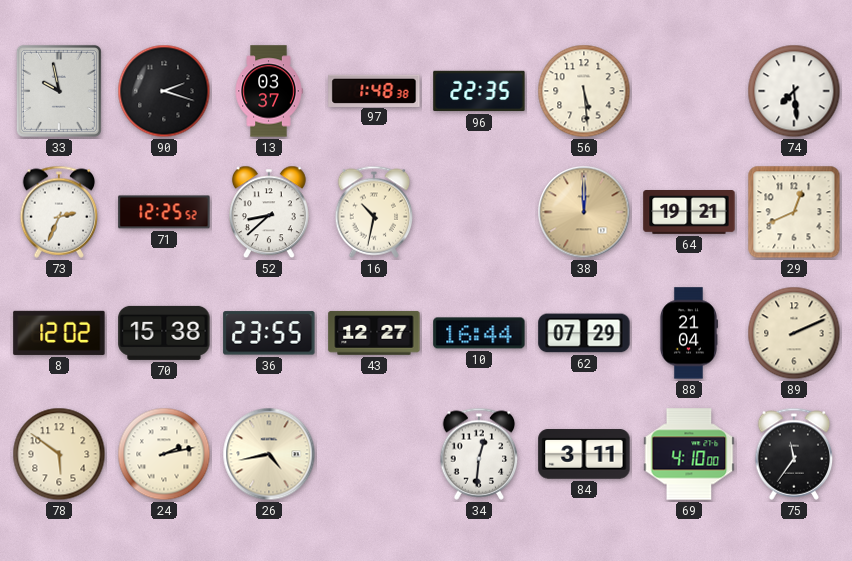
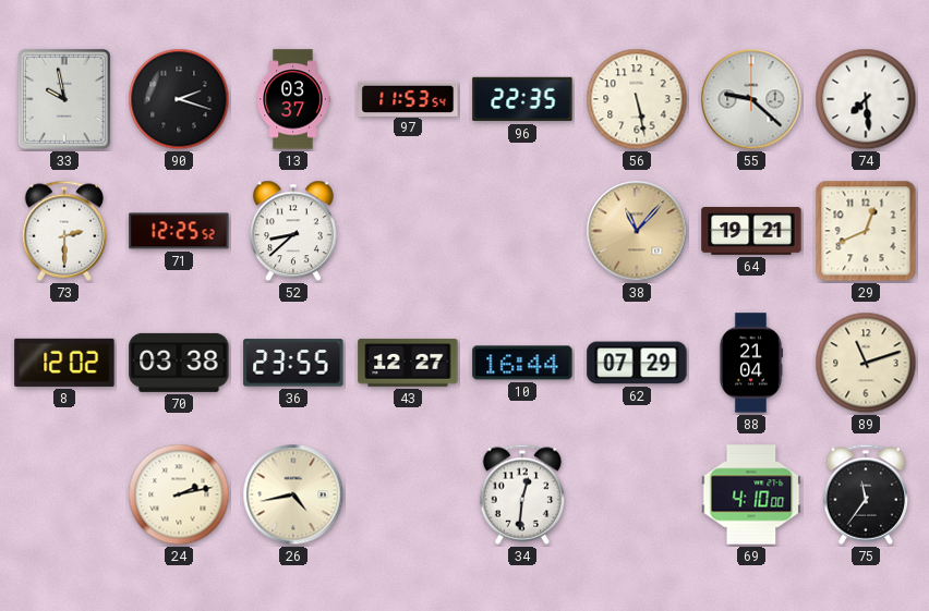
97: 1:48 -> 11:53 (408, 98)
56: 5:29 -> 5:28 (637, 99)
55: none -> 9:22 (751, 99)
73: 2:34 -> 2:30 (64, 231)
16: 10:32 -> none (374, 212)
38: 12:00 -> 11:07 (637, 231)
70: 15:38 -> 03:38 (179, 363)
89: 2:11 -> 11:12 (866, 363)
78: 5:51 -> none (59, 454)
84: 3:11 -> none (584, 454)
